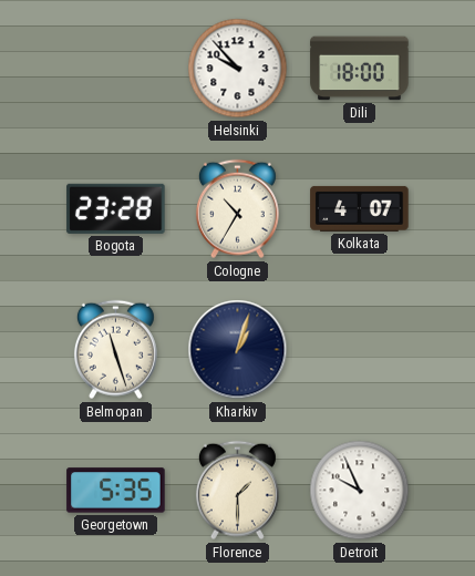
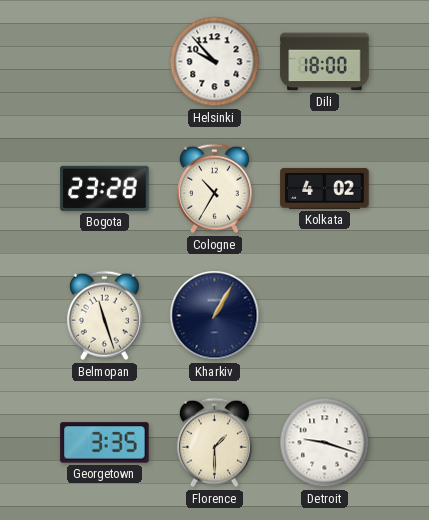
Kolkata: 4:07 -> 4:02 (325, 188)
Kharkiv: 1:03 -> 1:05 (215, 316)
Georgetown: 5:35 -> 3:35 (105, 443)
Detroit: 9:56 -> 9:18 (325, 443)
